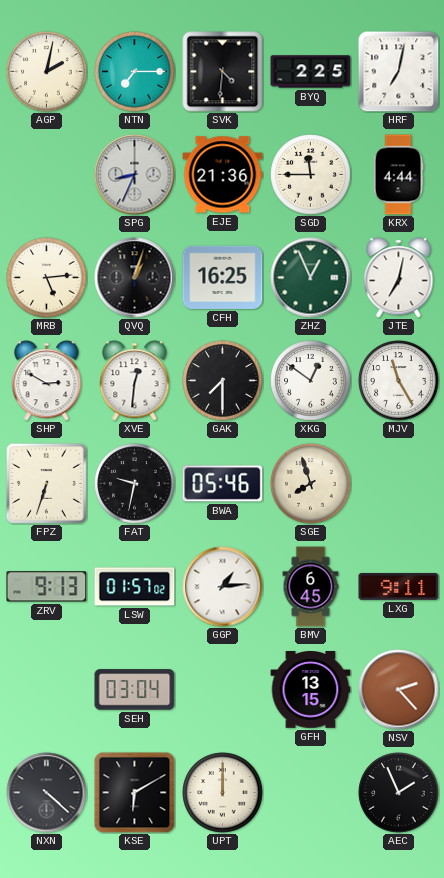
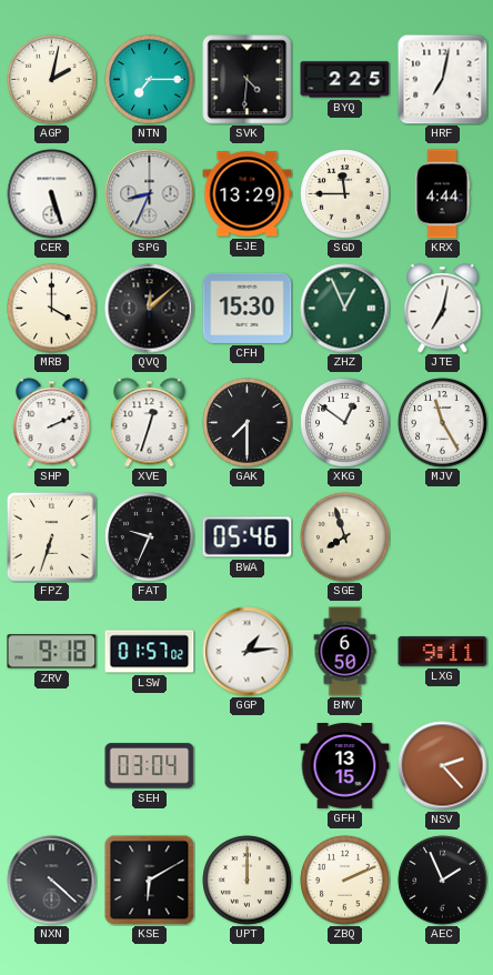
CER: none -> 5:27 (52, 194)
EJE: 21:36 -> 13:29 (248, 194)
MRB: 5:14 -> 4:00 (52, 309)
QVQ: 1:03 -> 12:08 (150, 309)
CFH: 16:25 -> 15:30 (248, 308)
SHP: 2:50 -> 2:11 (52, 423)
XVE: 12:31 -> 12:33 (150, 423)
FAT: 9:32 -> 9:34 (150, 537)
ZRV: 9:13 -> 9:18 (52, 652)
BMV: 6:45 -> 6:50 (345, 652)
ZBQ: none -> 2:11 (345, 881)
